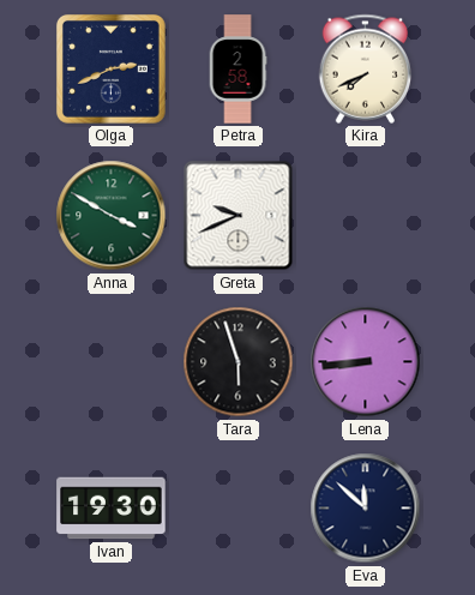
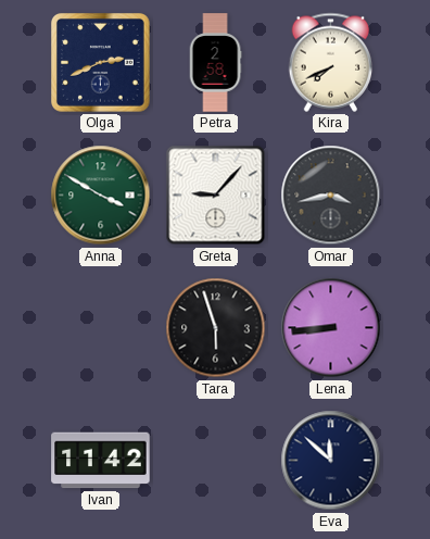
Greta: 9:41 -> 9:07 (216, 196)
Omar: none -> 3:43 (331, 196)
Ivan: 19:30 -> 11:42 (101, 461)
